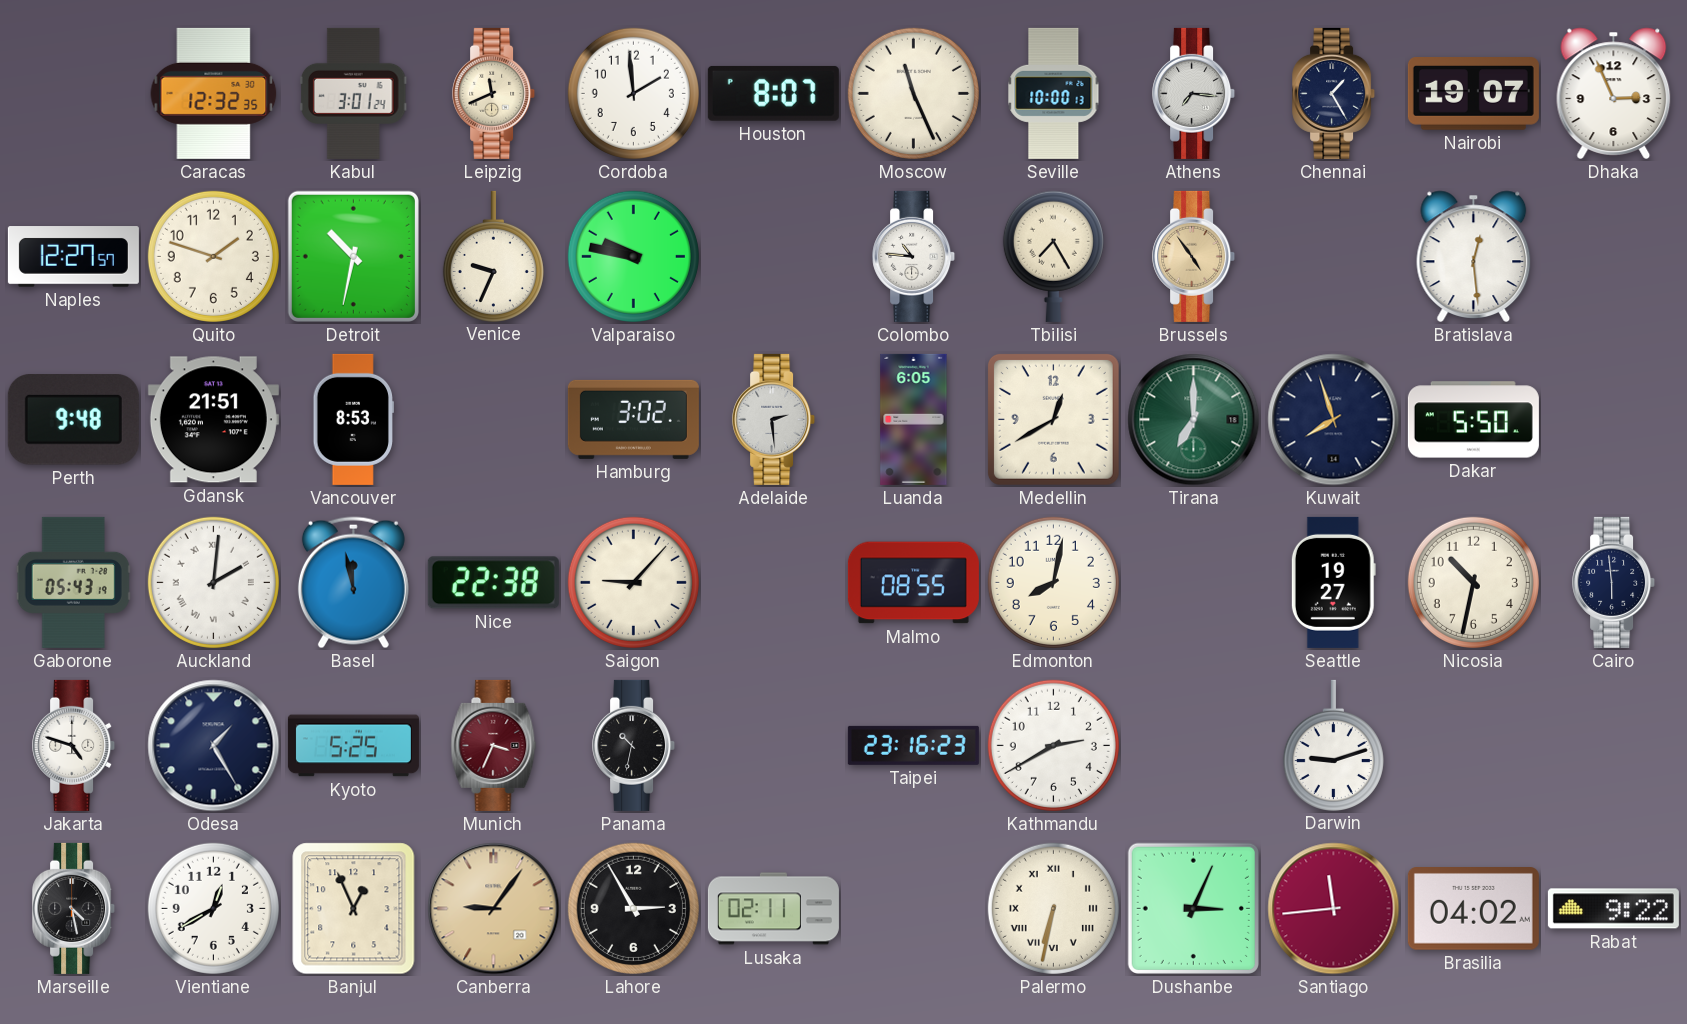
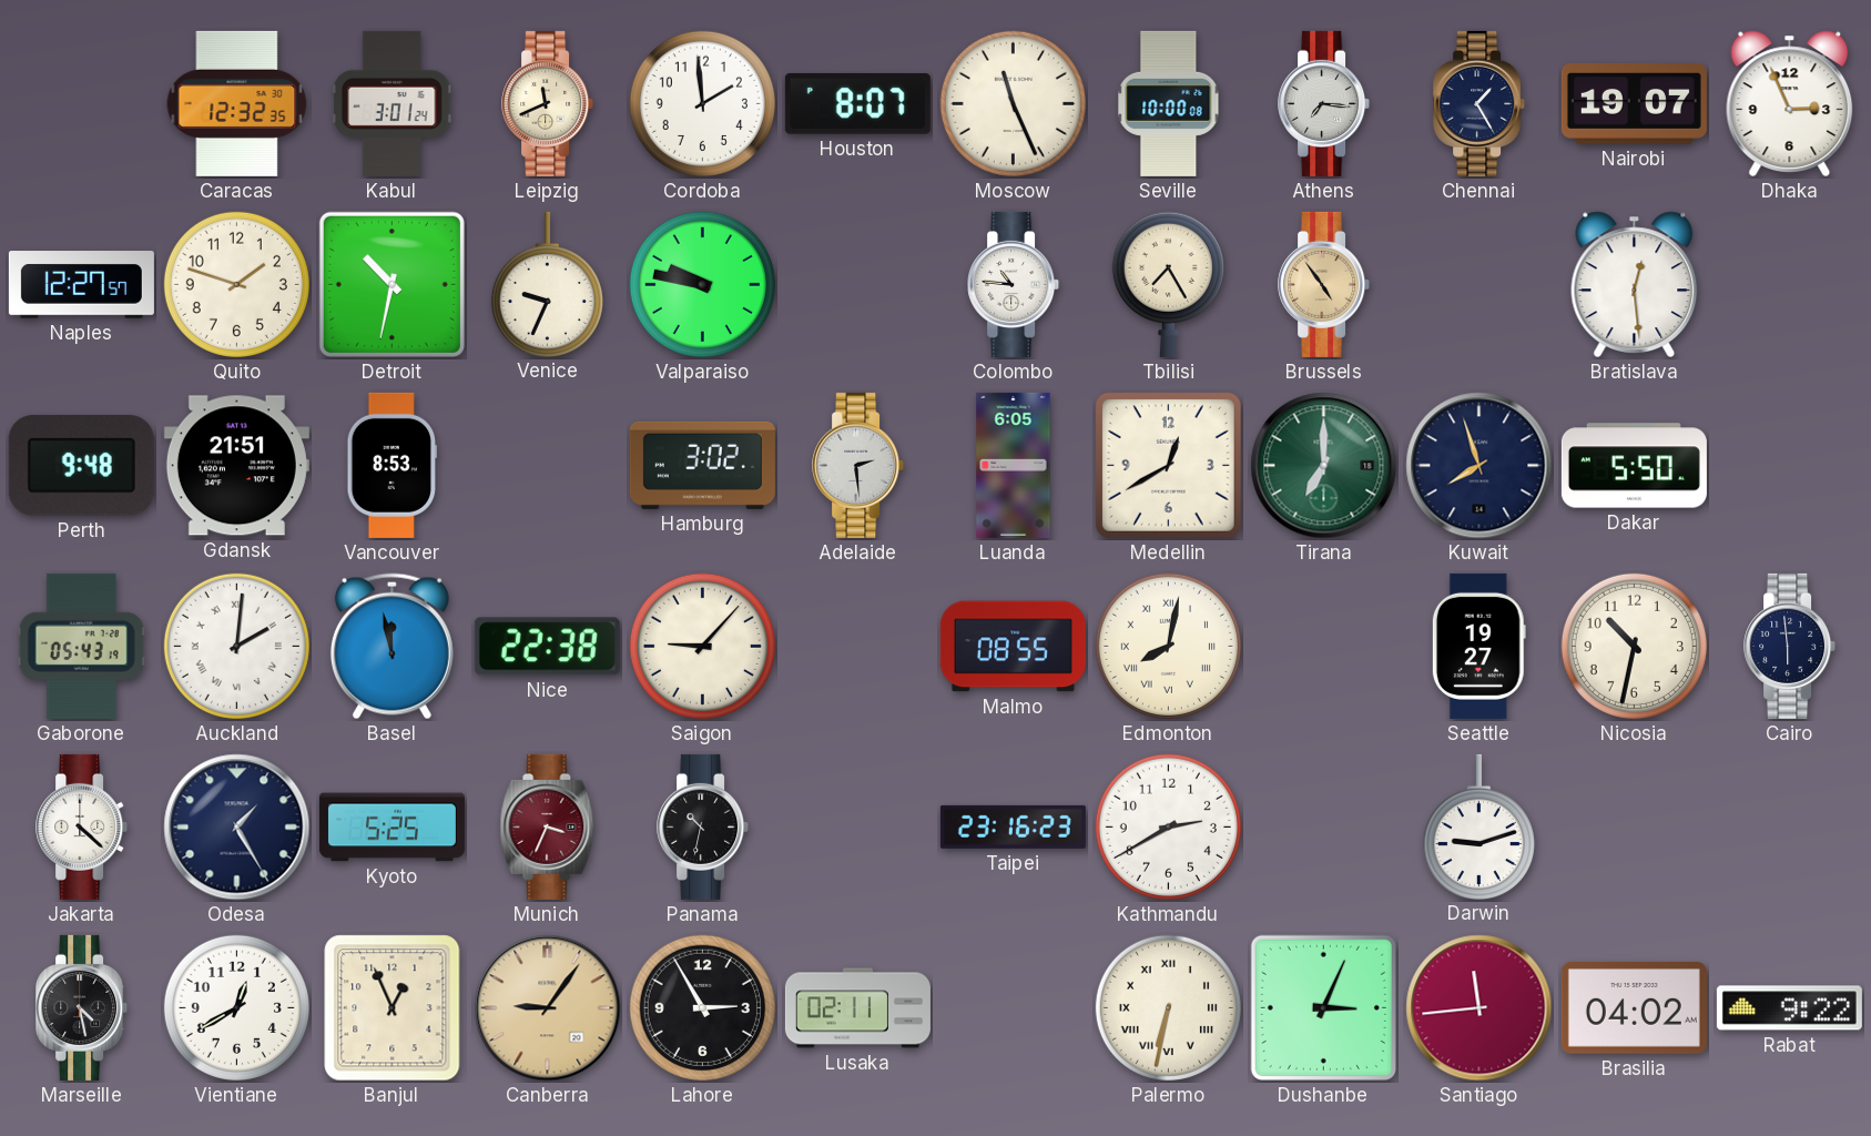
Seville: 10:00:13 -> 10:00:08 (1169, 103)
Edmonton numerals: Arabic -> Roman (1168, 646)
Jakarta: 4:48 -> 4:22 (82, 826)
